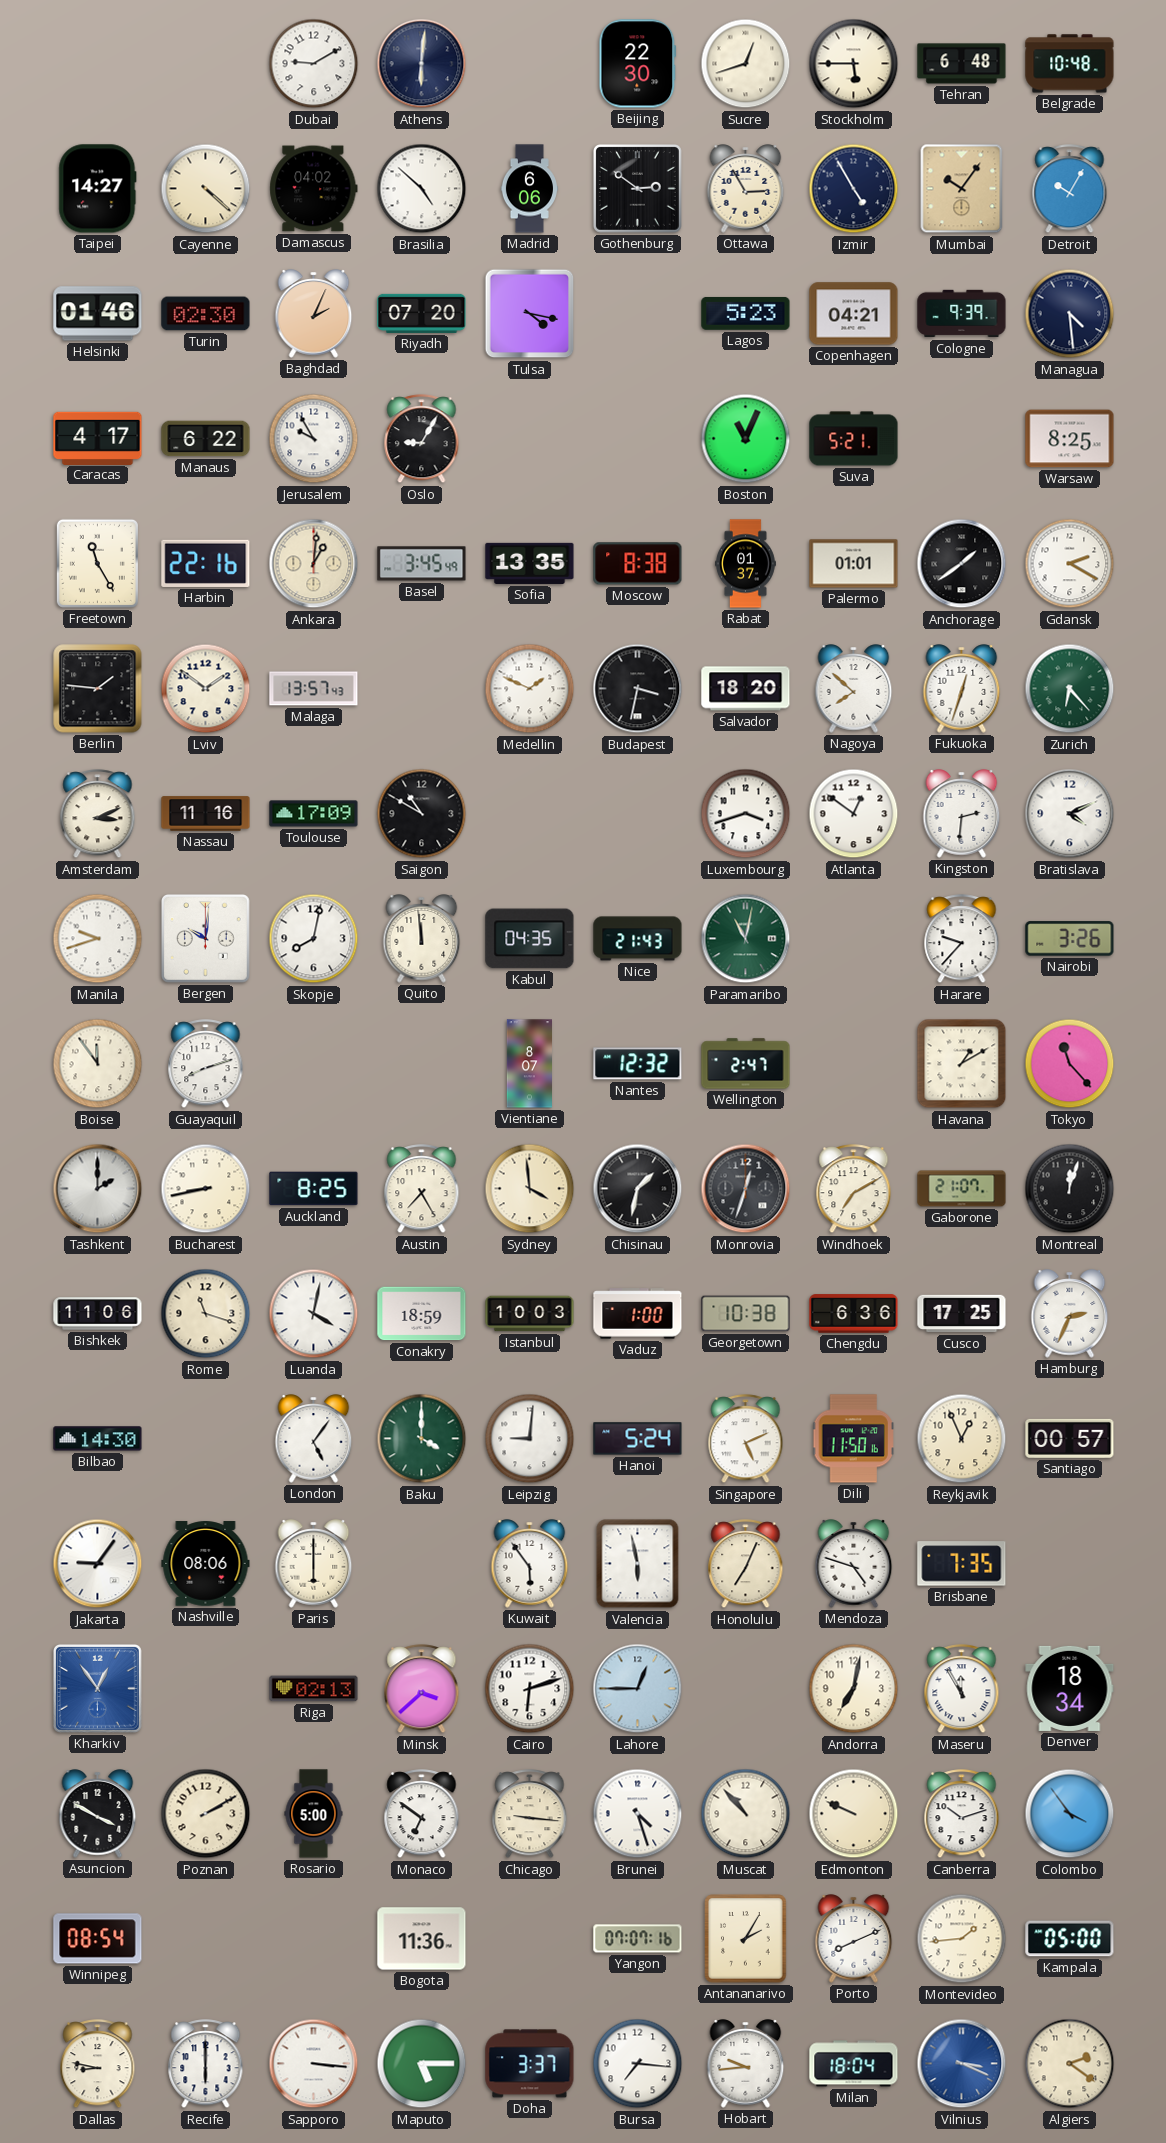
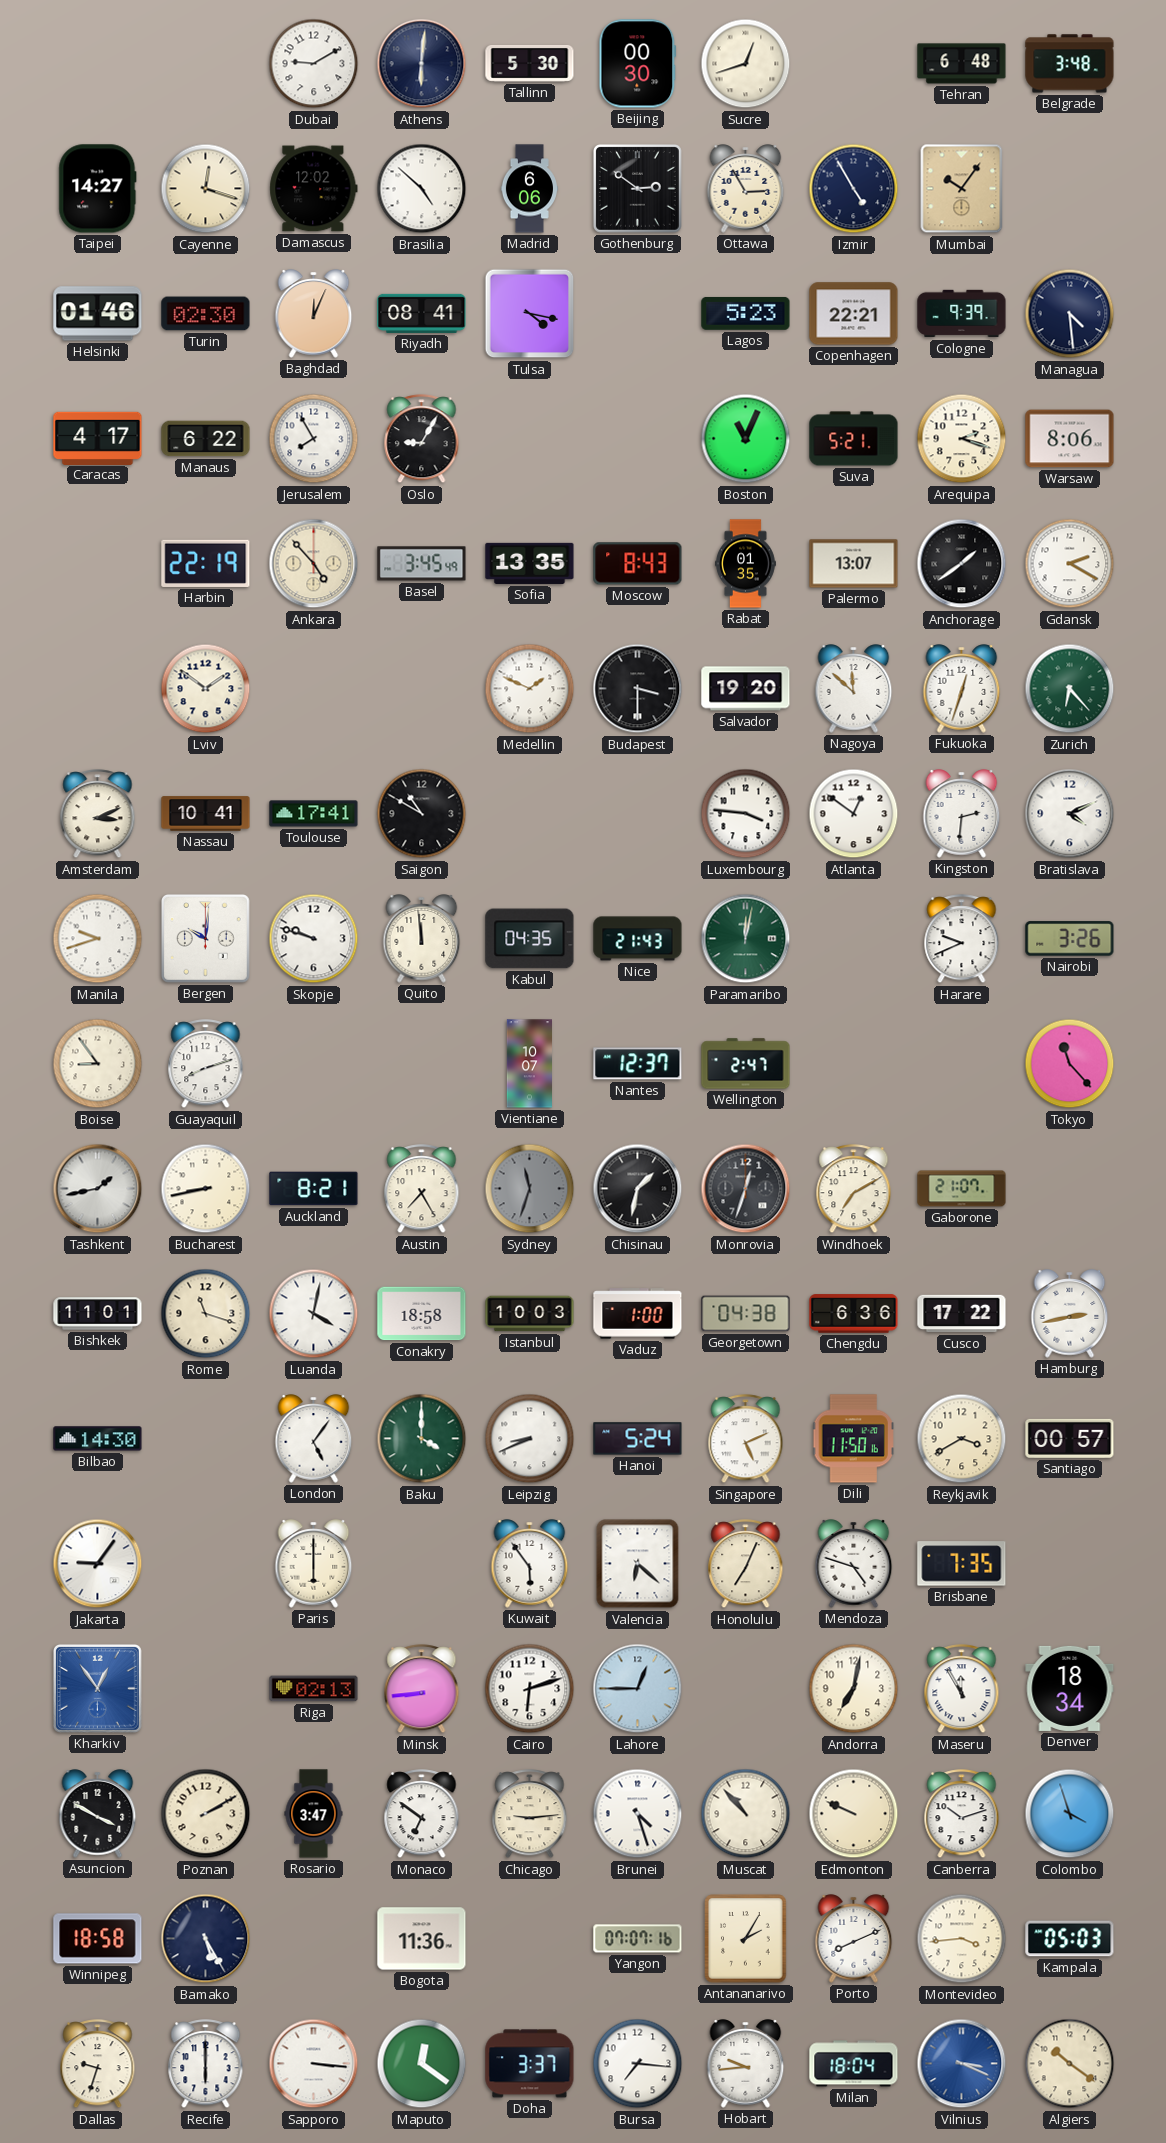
Tallinn: none -> 5:30 (530, 63)
Beijing: 22:30 -> 00:30 (638, 64)
Stockholm: 5:45 -> none (854, 64)
Belgrade: 10:48 -> 3:48 (1070, 64)
Cayenne: 4:22 -> 12:18 (206, 189)
Damascus: 04:02 -> 12:02 (314, 189)
Detroit: 10:05 -> none (1070, 189)
Baghdad: 2:04 -> 12:04 (314, 314)
Riyadh: 07:20 -> 08:41 (422, 313)
Copenhagen: 04:21 -> 22:21 (854, 314)
Jerusalem: 9:55 -> 7:55 (314, 439)
Arequipa: none -> 2:18 (962, 439)
Warsaw: 8:25 -> 8:06 (1070, 439)
Freetown: 11:25 -> none (97, 563)
Harbin: 22:16 -> 22:19 (206, 563)
Ankara: 1:01 -> 4:53 (314, 564)
Moscow: 8:38 -> 8:43 (638, 564)
Rabat: 01:37 -> 01:35 (745, 564)
Palermo: 01:01 -> 13:07 (854, 564)
Berlin: 1:46 -> none (98, 689)
Malaga: 13:57 -> none (314, 689)
Budapest: 3:32 -> 3:30 (638, 689)
Salvador: 18:20 -> 19:20 (746, 689)
Nagoya: 7:52 -> 11:52 (854, 689)
Nassau: 11:16 -> 10:41 (206, 814)
Toulouse: 17:09 -> 17:41 (314, 814)
Luxembourg: 3:42 -> 3:46 (746, 814)
Skopje: 8:02 -> 9:48 (314, 939)
Paramaribo: 11:02 -> 12:02 (746, 939)
Harare: 9:37 -> 9:41 (962, 939)
Boise: 11:54 -> 8:54 (98, 1064)
Vientiane: 8:07 -> 10:07 (529, 1064)
Nantes: 12:32 -> 12:37 (638, 1064)
Havana: 1:10 -> none (962, 1064)
Tashkent: 2:00 -> 1:43 (98, 1189)
Auckland: 8:25 -> 8:21 (314, 1189)
Sydney: 3:59 -> 11:33 (530, 1189)
Sydney dial: cream -> grey (530, 1189)
Montreal: 12:03 -> none (1070, 1189)
Bishkek: 11:06 -> 11:01 (98, 1314)
Conakry: 18:59 -> 18:58 (422, 1314)
Georgetown: 10:38 -> 04:38 (746, 1314)
Cusco: 17:25 -> 17:22 (962, 1314)
Hamburg: 2:34 -> 2:43 (1070, 1314)
Leipzig: 9:01 -> 8:41 (530, 1439)
Reykjavik: 12:56 -> 3:40 (962, 1439)
Nashville: 08:06 -> none (206, 1564)
Valencia: 5:58 -> 6:22 (638, 1564)
Minsk: 3:38 -> 8:44 (422, 1689)
Rosario: 5:00 -> 3:47 (314, 1814)
Chicago: 9:16 -> 9:14 (530, 1814)
Colombo: 3:54 -> 3:57 (1070, 1814)
Winnipeg: 08:54 -> 18:58 (98, 1939)
Bamako: none -> 5:25 (206, 1939)
Montevideo: 1:44 -> 3:44 (962, 1939)
Kampala: 05:00 -> 05:03 (1070, 1939)
Dallas: 8:47 -> 9:33 (98, 2064)
Maputo: 5:15 -> 12:21 (422, 2064)
Algiers: 2:21 -> 10:21 (1070, 2064)
